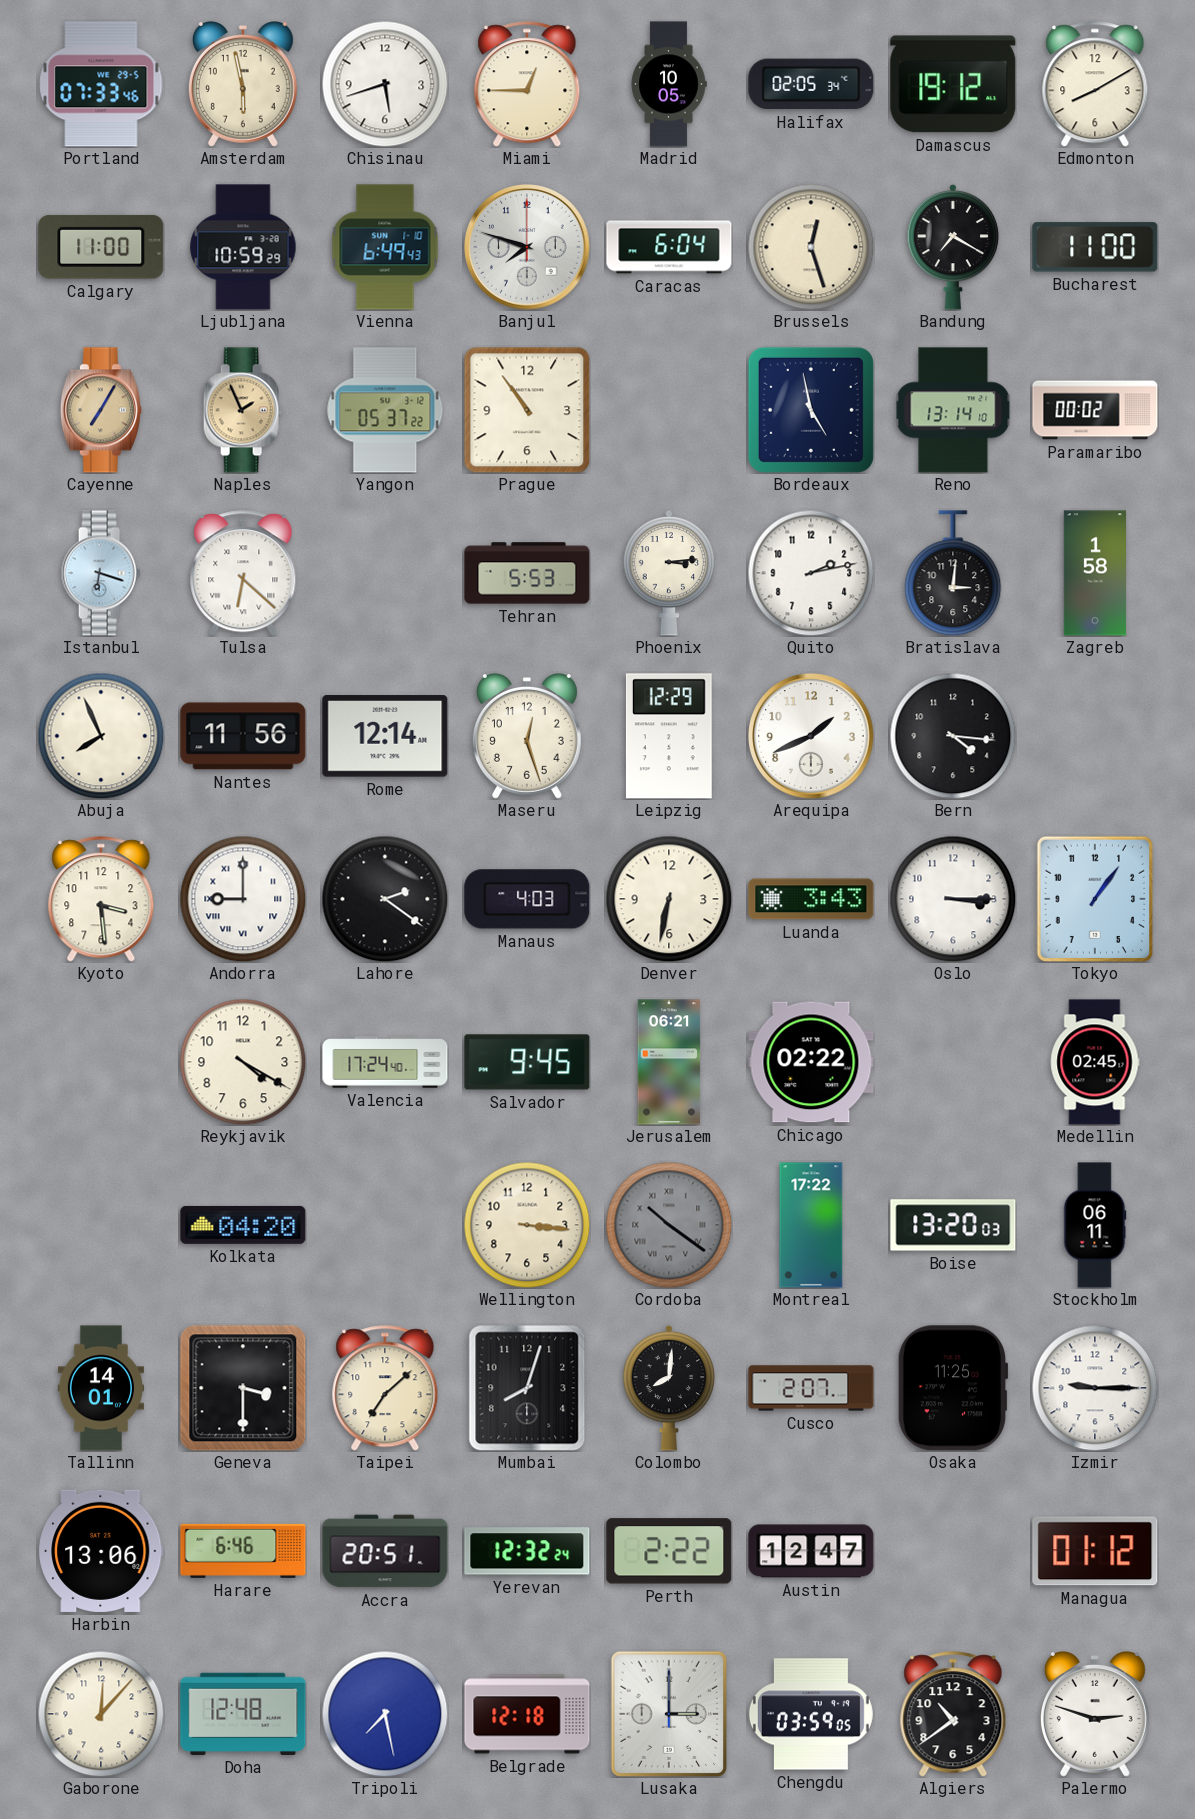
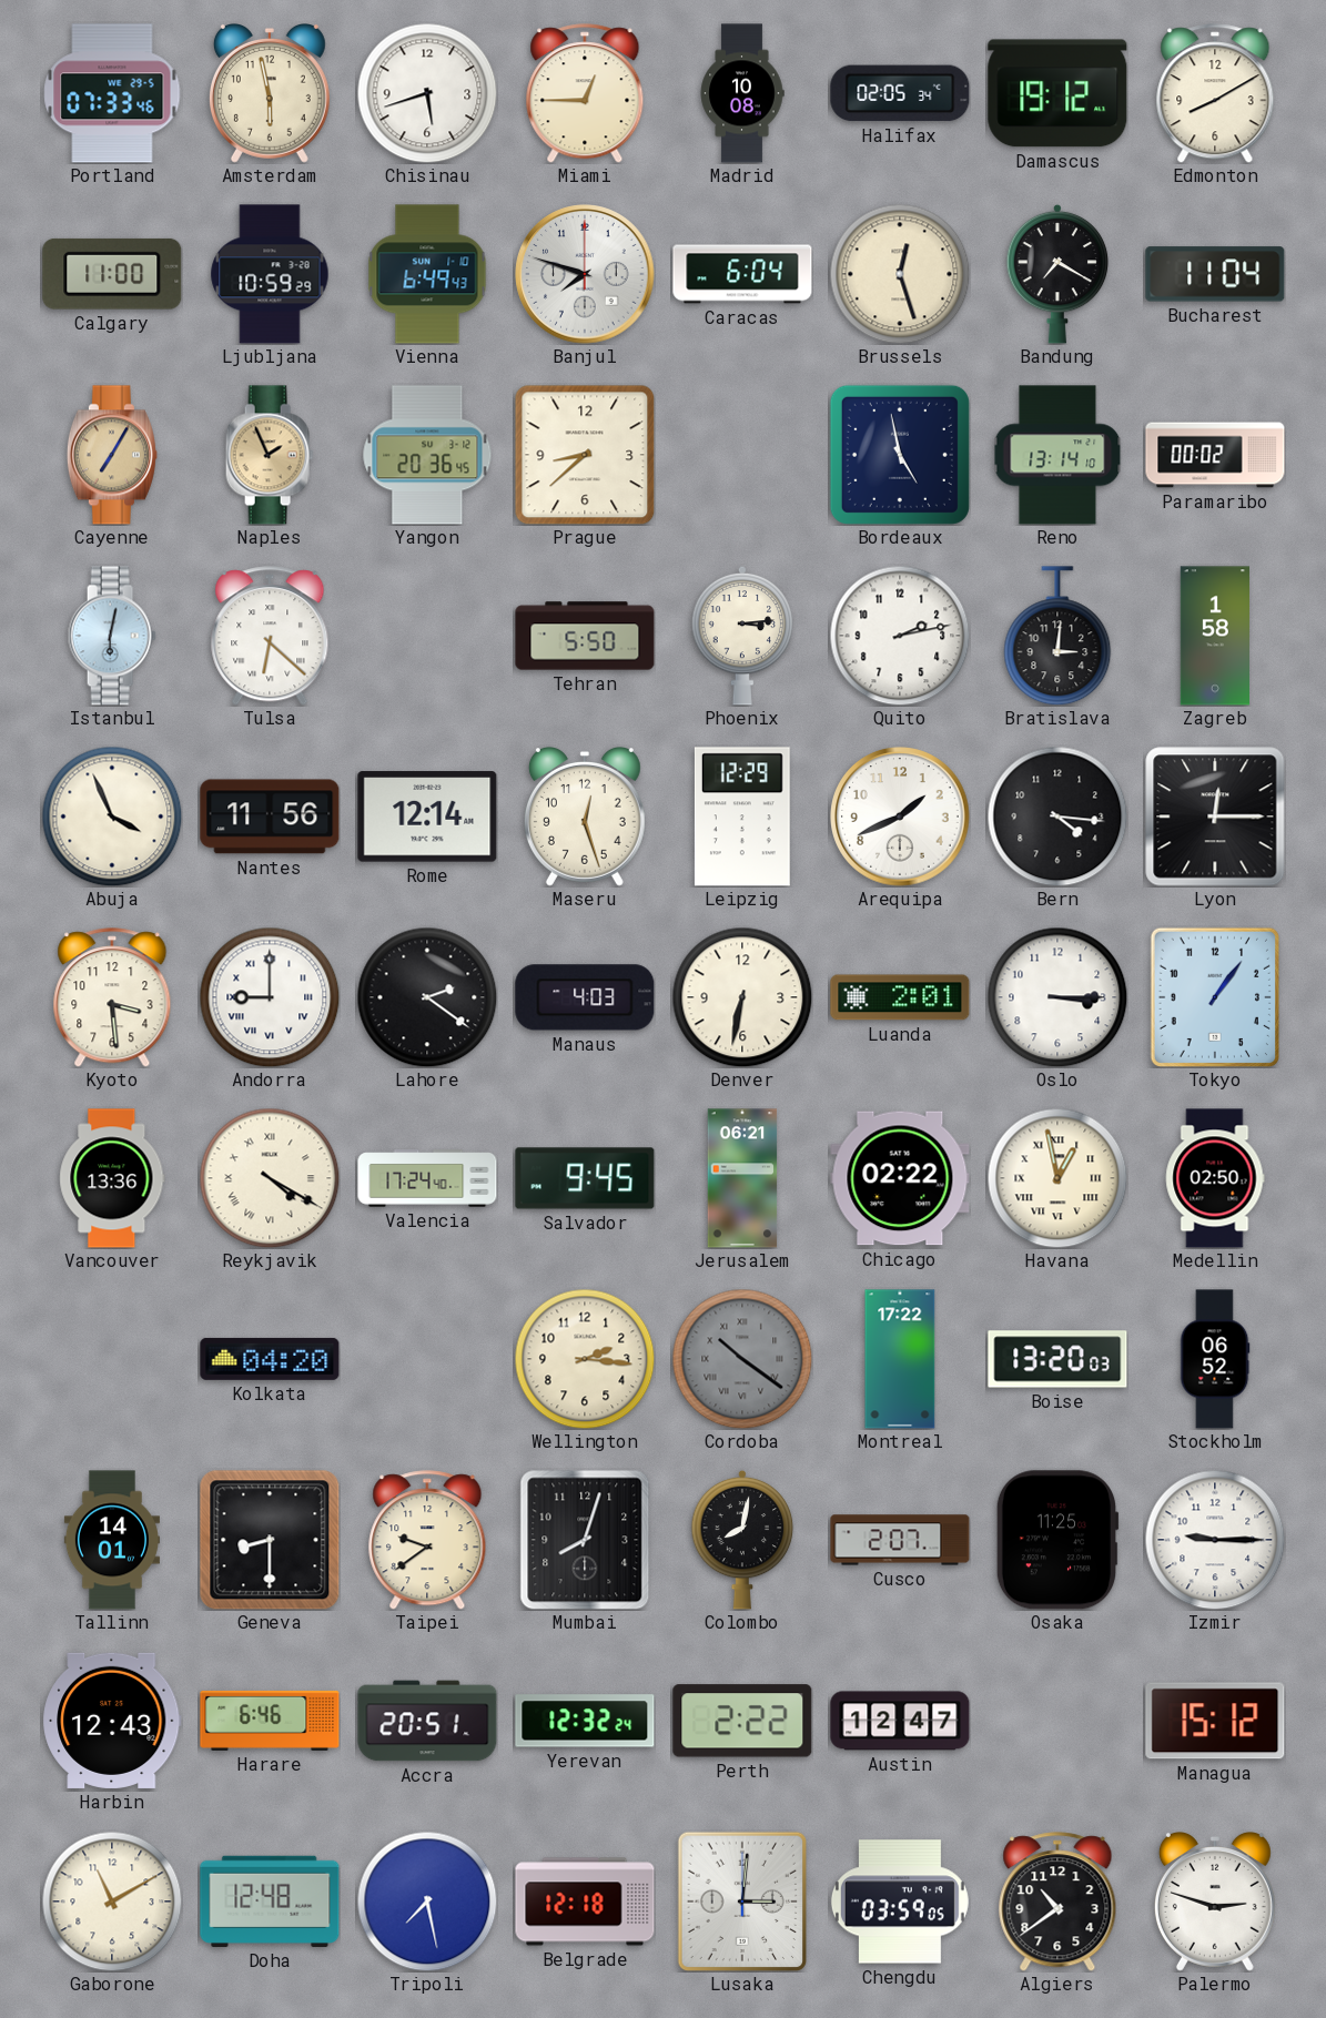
Madrid: 10:05 -> 10:08 (742, 93)
Bucharest: 11:00 -> 11:04 (1215, 274)
Yangon: 05:37 -> 20:36 (427, 455)
Prague: 10:54 -> 8:38 (585, 455)
Istanbul: 6:18 -> 6:02 (112, 636)
Tehran: 5:53 -> 5:50 (585, 636)
Abuja: 7:56 -> 3:56 (112, 817)
Lyon: none -> 12:15 (1215, 817)
Luanda: 3:43 -> 2:01 (900, 997)
Vancouver: none -> 13:36 (112, 1178)
Reykjavik numerals: Arabic -> Roman (270, 1178)
Havana: none -> 12:58 (1057, 1178)
Medellin: 02:45 -> 02:50 (1215, 1178)
Wellington: 3:16 -> 2:16 (585, 1359)
Stockholm: 06:11 -> 06:52 (1215, 1359)
Geneva: 3:30 -> 8:30 (270, 1540)
Taipei: 7:08 -> 9:39 (427, 1540)
Colombo: 8:01 -> 8:02 (742, 1540)
Harbin: 13:06 -> 12:43 (112, 1721)
Managua: 01:12 -> 15:12 (1215, 1721)
Gaborone: 12:07 -> 11:10 (112, 1902)
Lusaka: 3:00 -> 3:01 (741, 1902)
